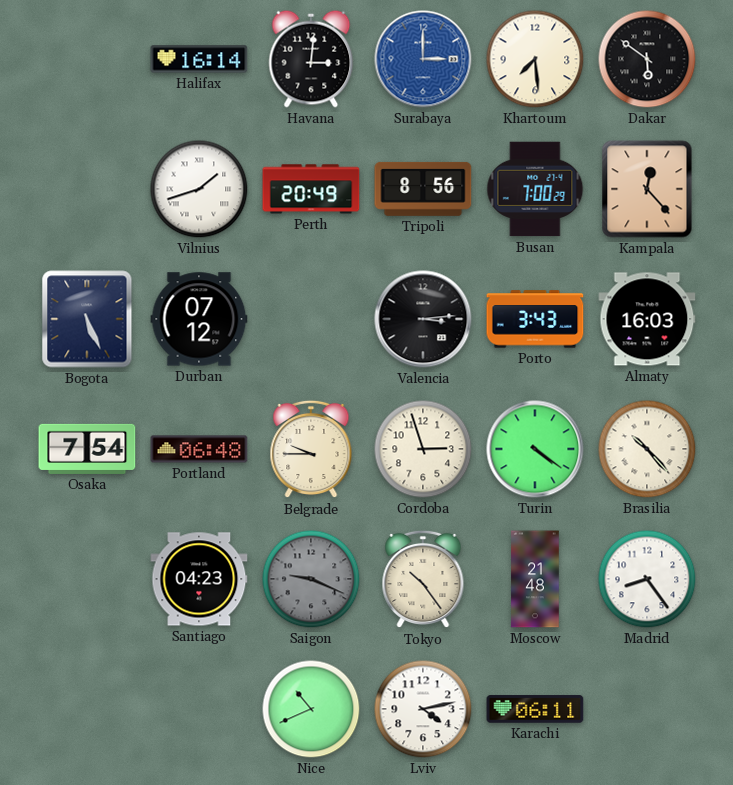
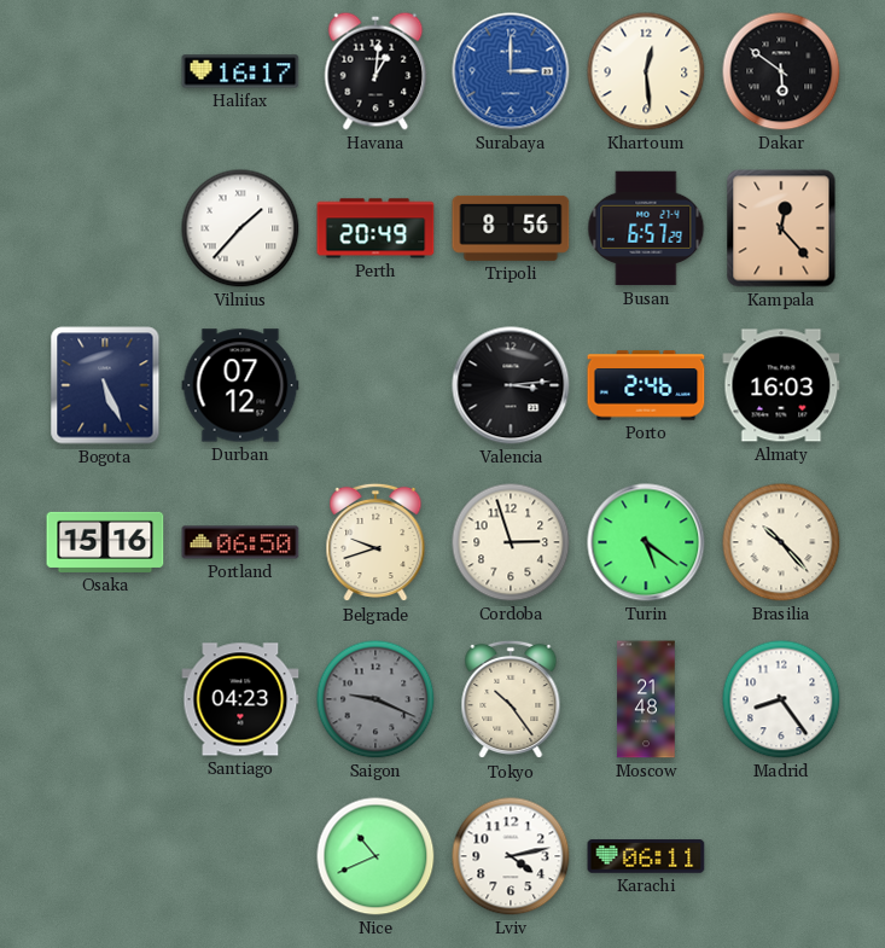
Halifax: 16:14 -> 16:17 (240, 71)
Havana: 3:01 -> 1:01 (375, 71)
Khartoum: 7:29 -> 12:29 (646, 71)
Vilnius: 1:42 -> 1:37 (240, 228)
Busan: 7:00 -> 6:57 (646, 228)
Porto: 3:43 -> 2:46 (646, 385)
Osaka: 7:54 -> 15:16 (105, 542)
Portland: 06:48 -> 06:50 (240, 542)
Belgrade: 9:45 -> 9:42 (375, 542)
Turin: 4:21 -> 5:21 (646, 542)
